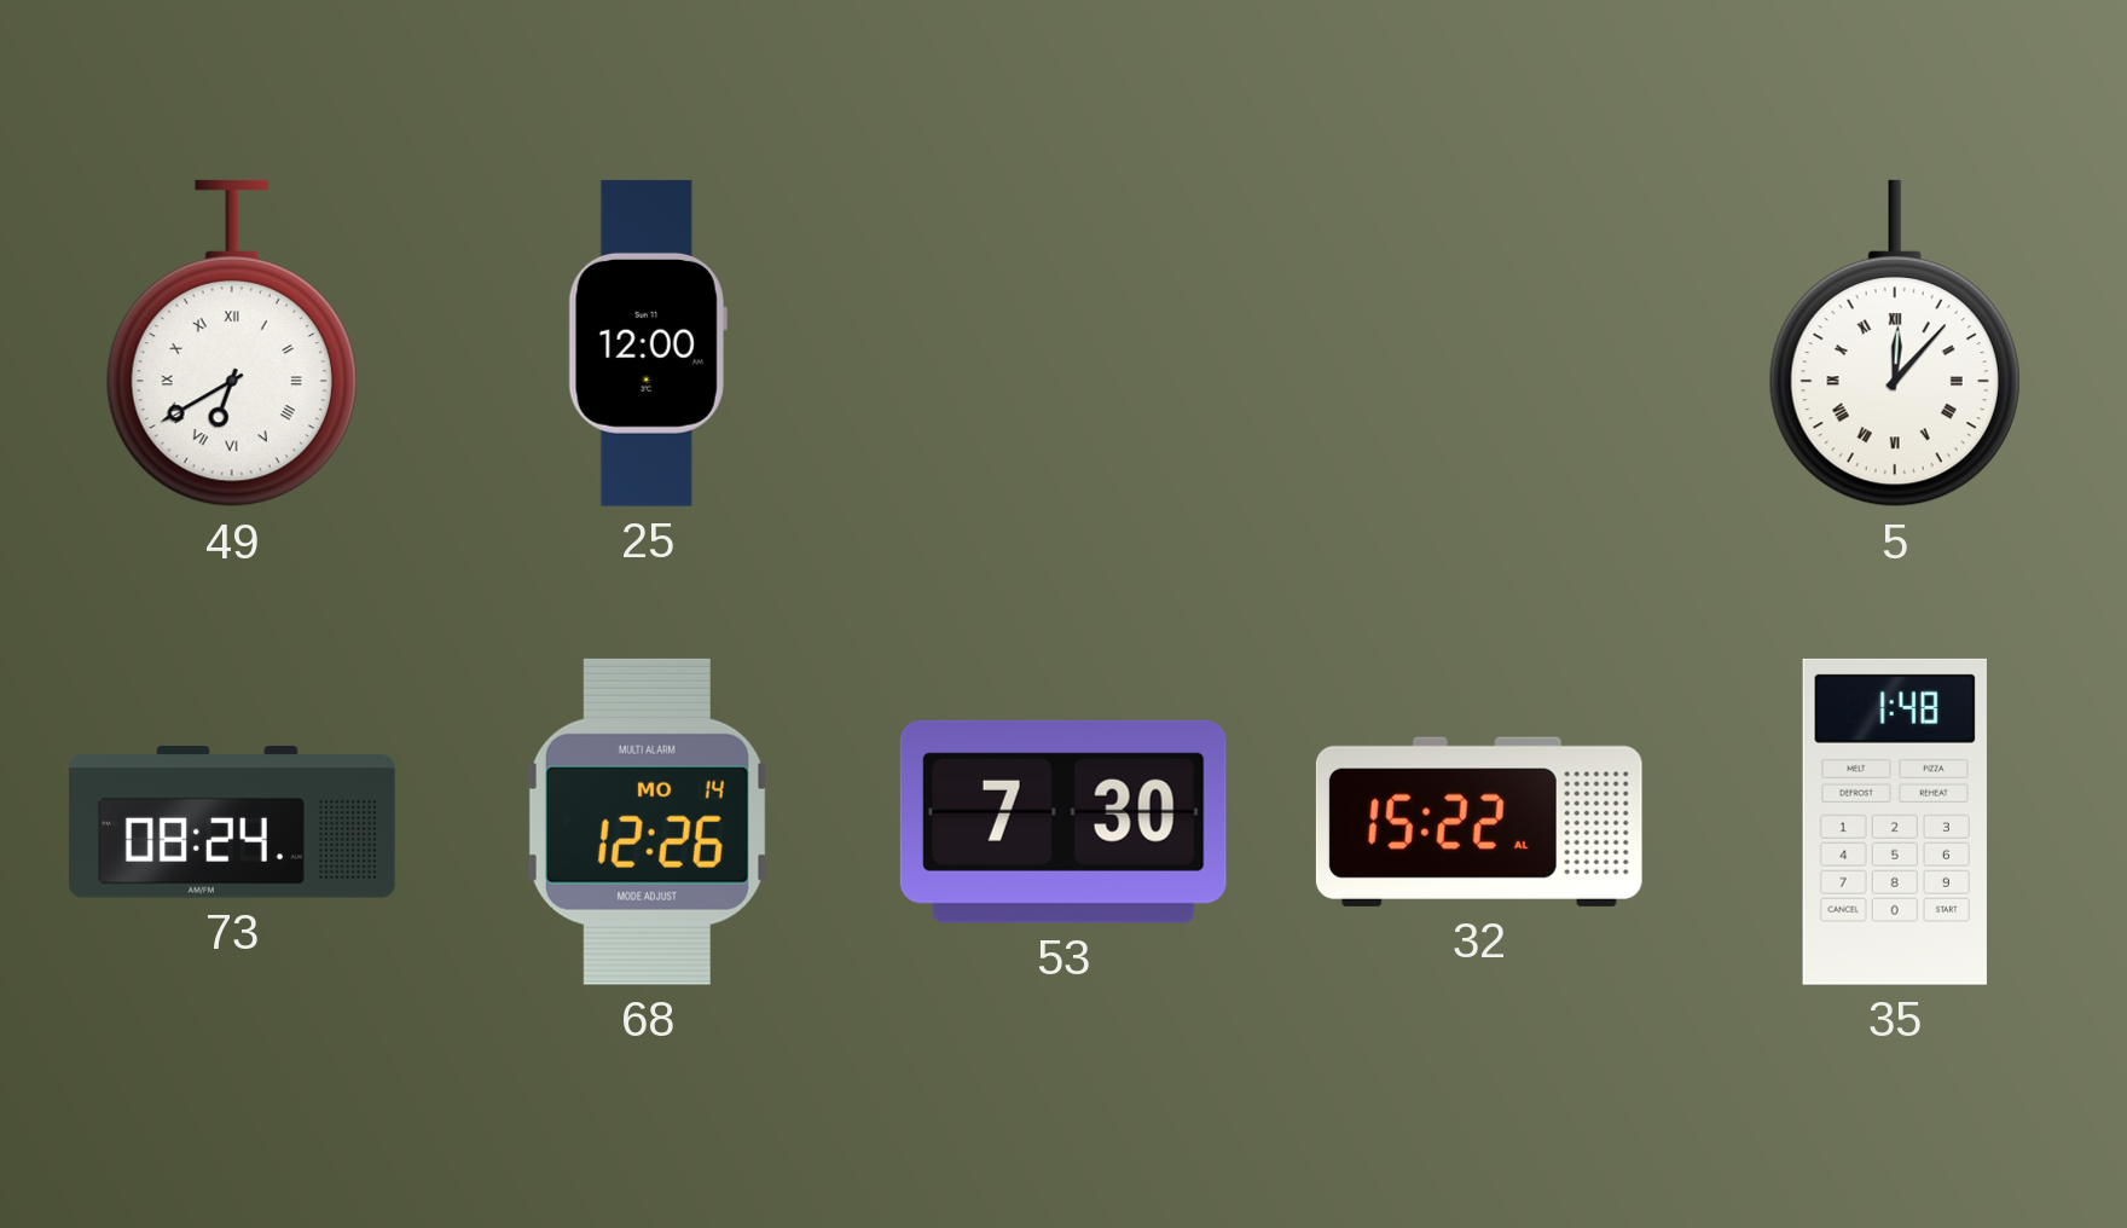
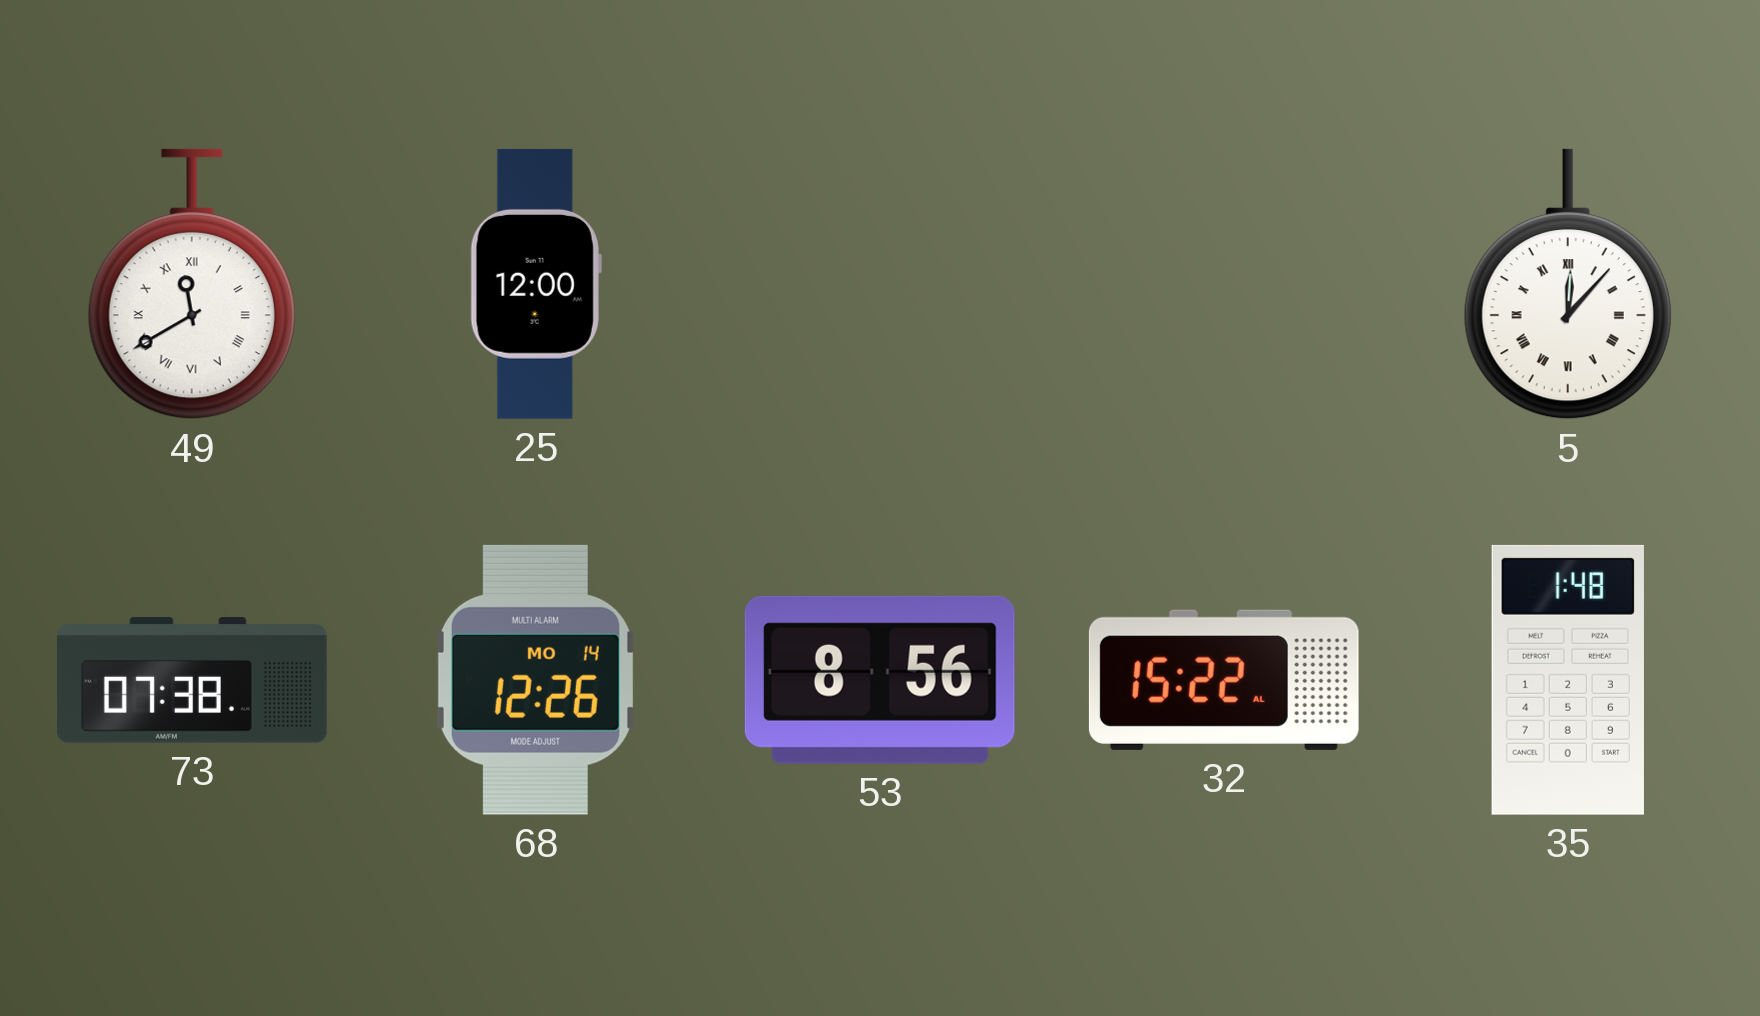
49: 6:40 -> 11:40 (192, 284)
73: 08:24 -> 07:38 (192, 680)
53: 7:30 -> 8:56 (880, 680)
